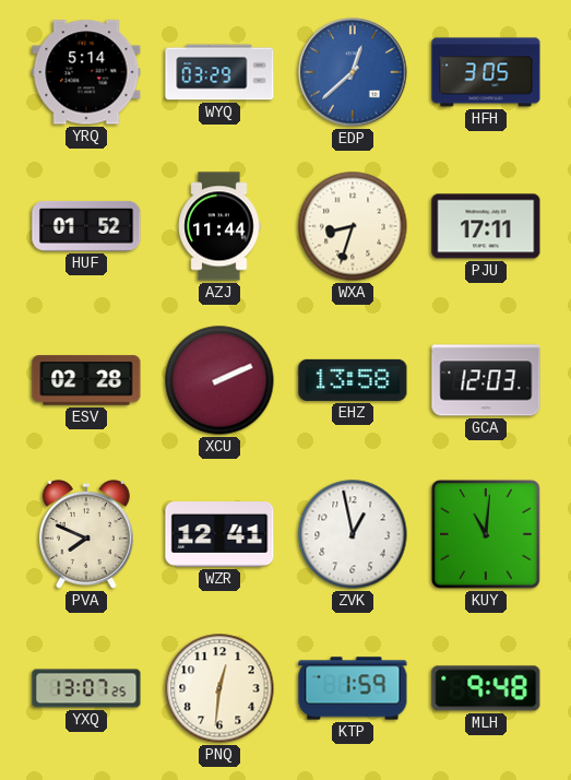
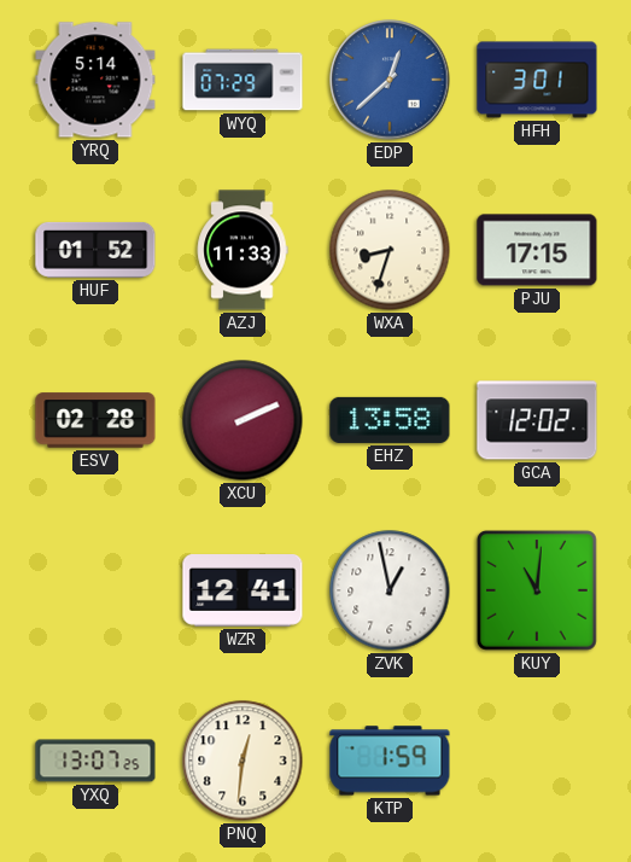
WYQ: 03:29 -> 07:29 (243, 80)
HFH: 3:05 -> 3:01 (537, 80)
AZJ: 11:44 -> 11:33 (243, 250)
PJU: 17:11 -> 17:15 (537, 250)
GCA: 12:03 -> 12:02 (537, 420)
PVA: 7:49 -> none (86, 535)
MLH: 9:48 -> none (486, 688)
